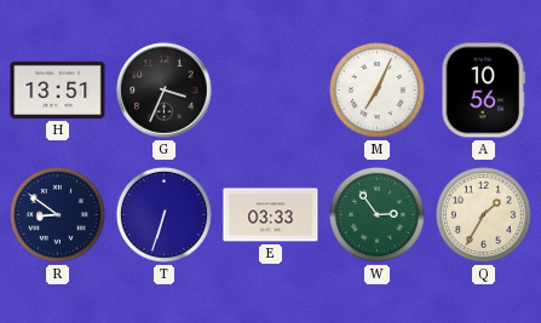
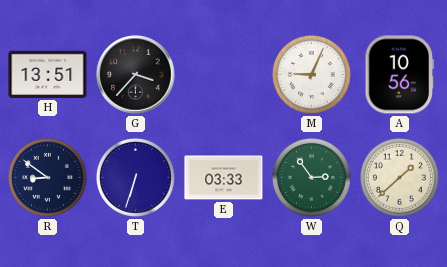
G: 3:34 -> 3:37 (136, 75)
M: 7:04 -> 9:04 (311, 74)
Q: 1:35 -> 1:38 (399, 177)
